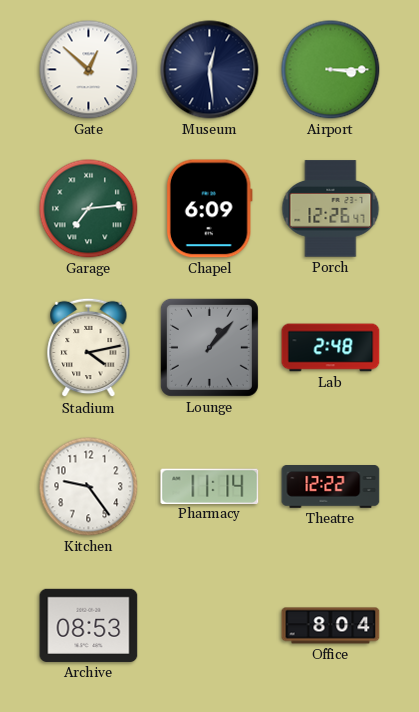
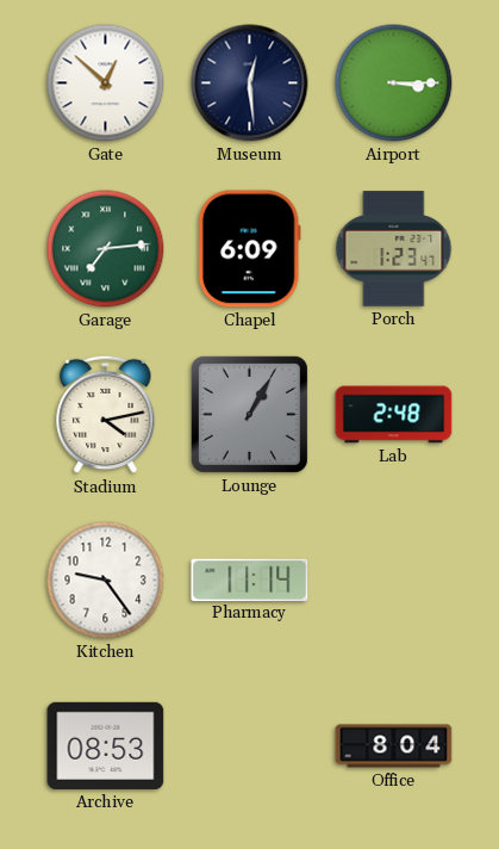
Porch: 12:26 -> 1:23 (394, 249)
Lounge: 1:07 -> 1:05 (249, 414)
Theatre: 12:22 -> none (331, 487)
